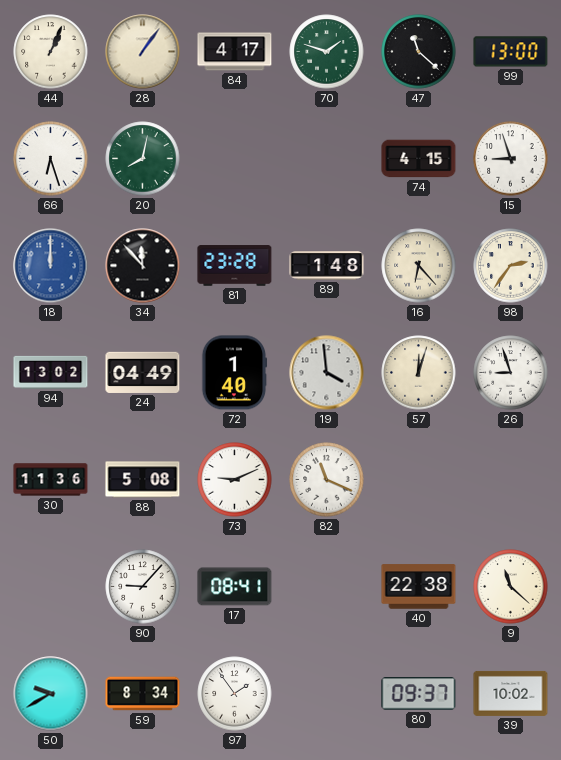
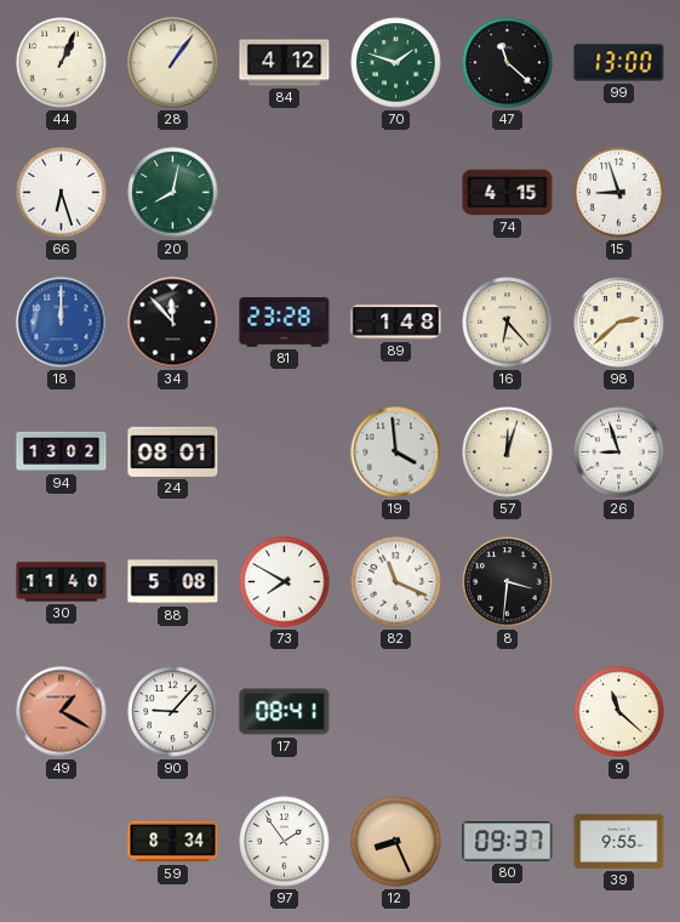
84: 4:17 -> 4:12 (285, 63)
98: 2:36 -> 2:38 (619, 323)
24: 04:49 -> 08:01 (173, 451)
72: 1:40 -> none (234, 373)
30: 11:36 -> 11:40 (62, 582)
73: 9:11 -> 7:50 (285, 582)
8: none -> 3:31 (508, 582)
49: none -> 1:20 (62, 712)
40: 22:38 -> none (419, 587)
50: 9:40 -> none (51, 694)
12: none -> 8:26 (396, 842)
39: 10:02 -> 9:55 (619, 841)
